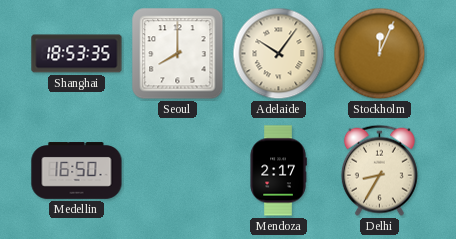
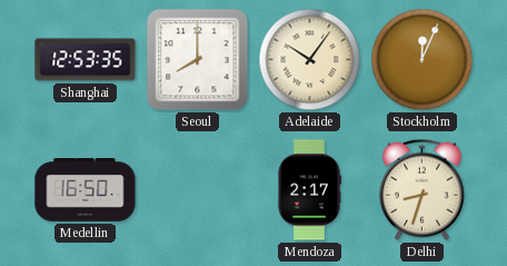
Shanghai: 18:53 -> 12:53 (86, 60)
Delhi: 8:35 -> 8:33 (421, 189)
